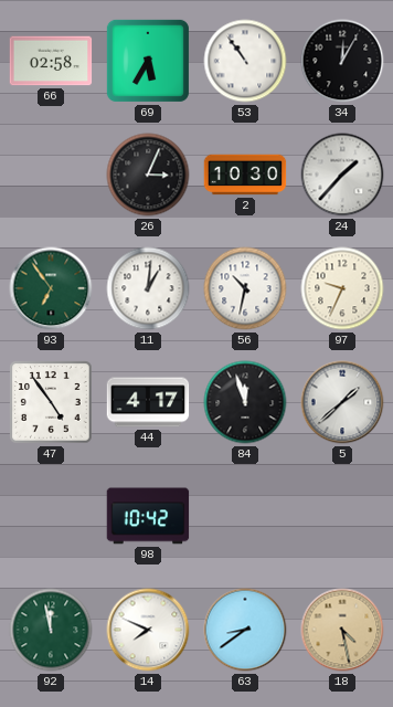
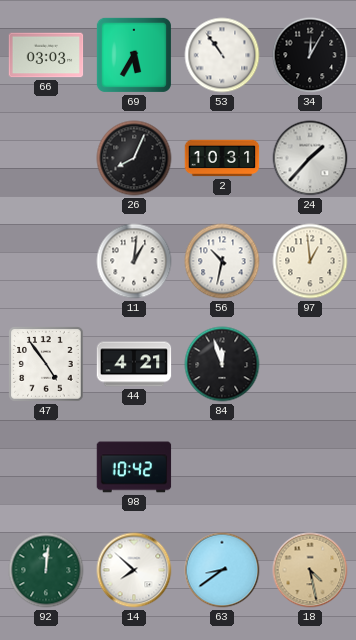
66: 02:58 -> 03:03 (46, 55)
26: 3:04 -> 8:04 (134, 158)
2: 10:30 -> 10:31 (222, 158)
93: 6:54 -> none (51, 288)
97: 9:34 -> 12:59 (310, 261)
44: 4:17 -> 4:21 (134, 364)
5: 1:38 -> none (342, 402)
92: 11:58 -> 12:01 (46, 570)
14: 7:49 -> 7:52 (134, 570)
